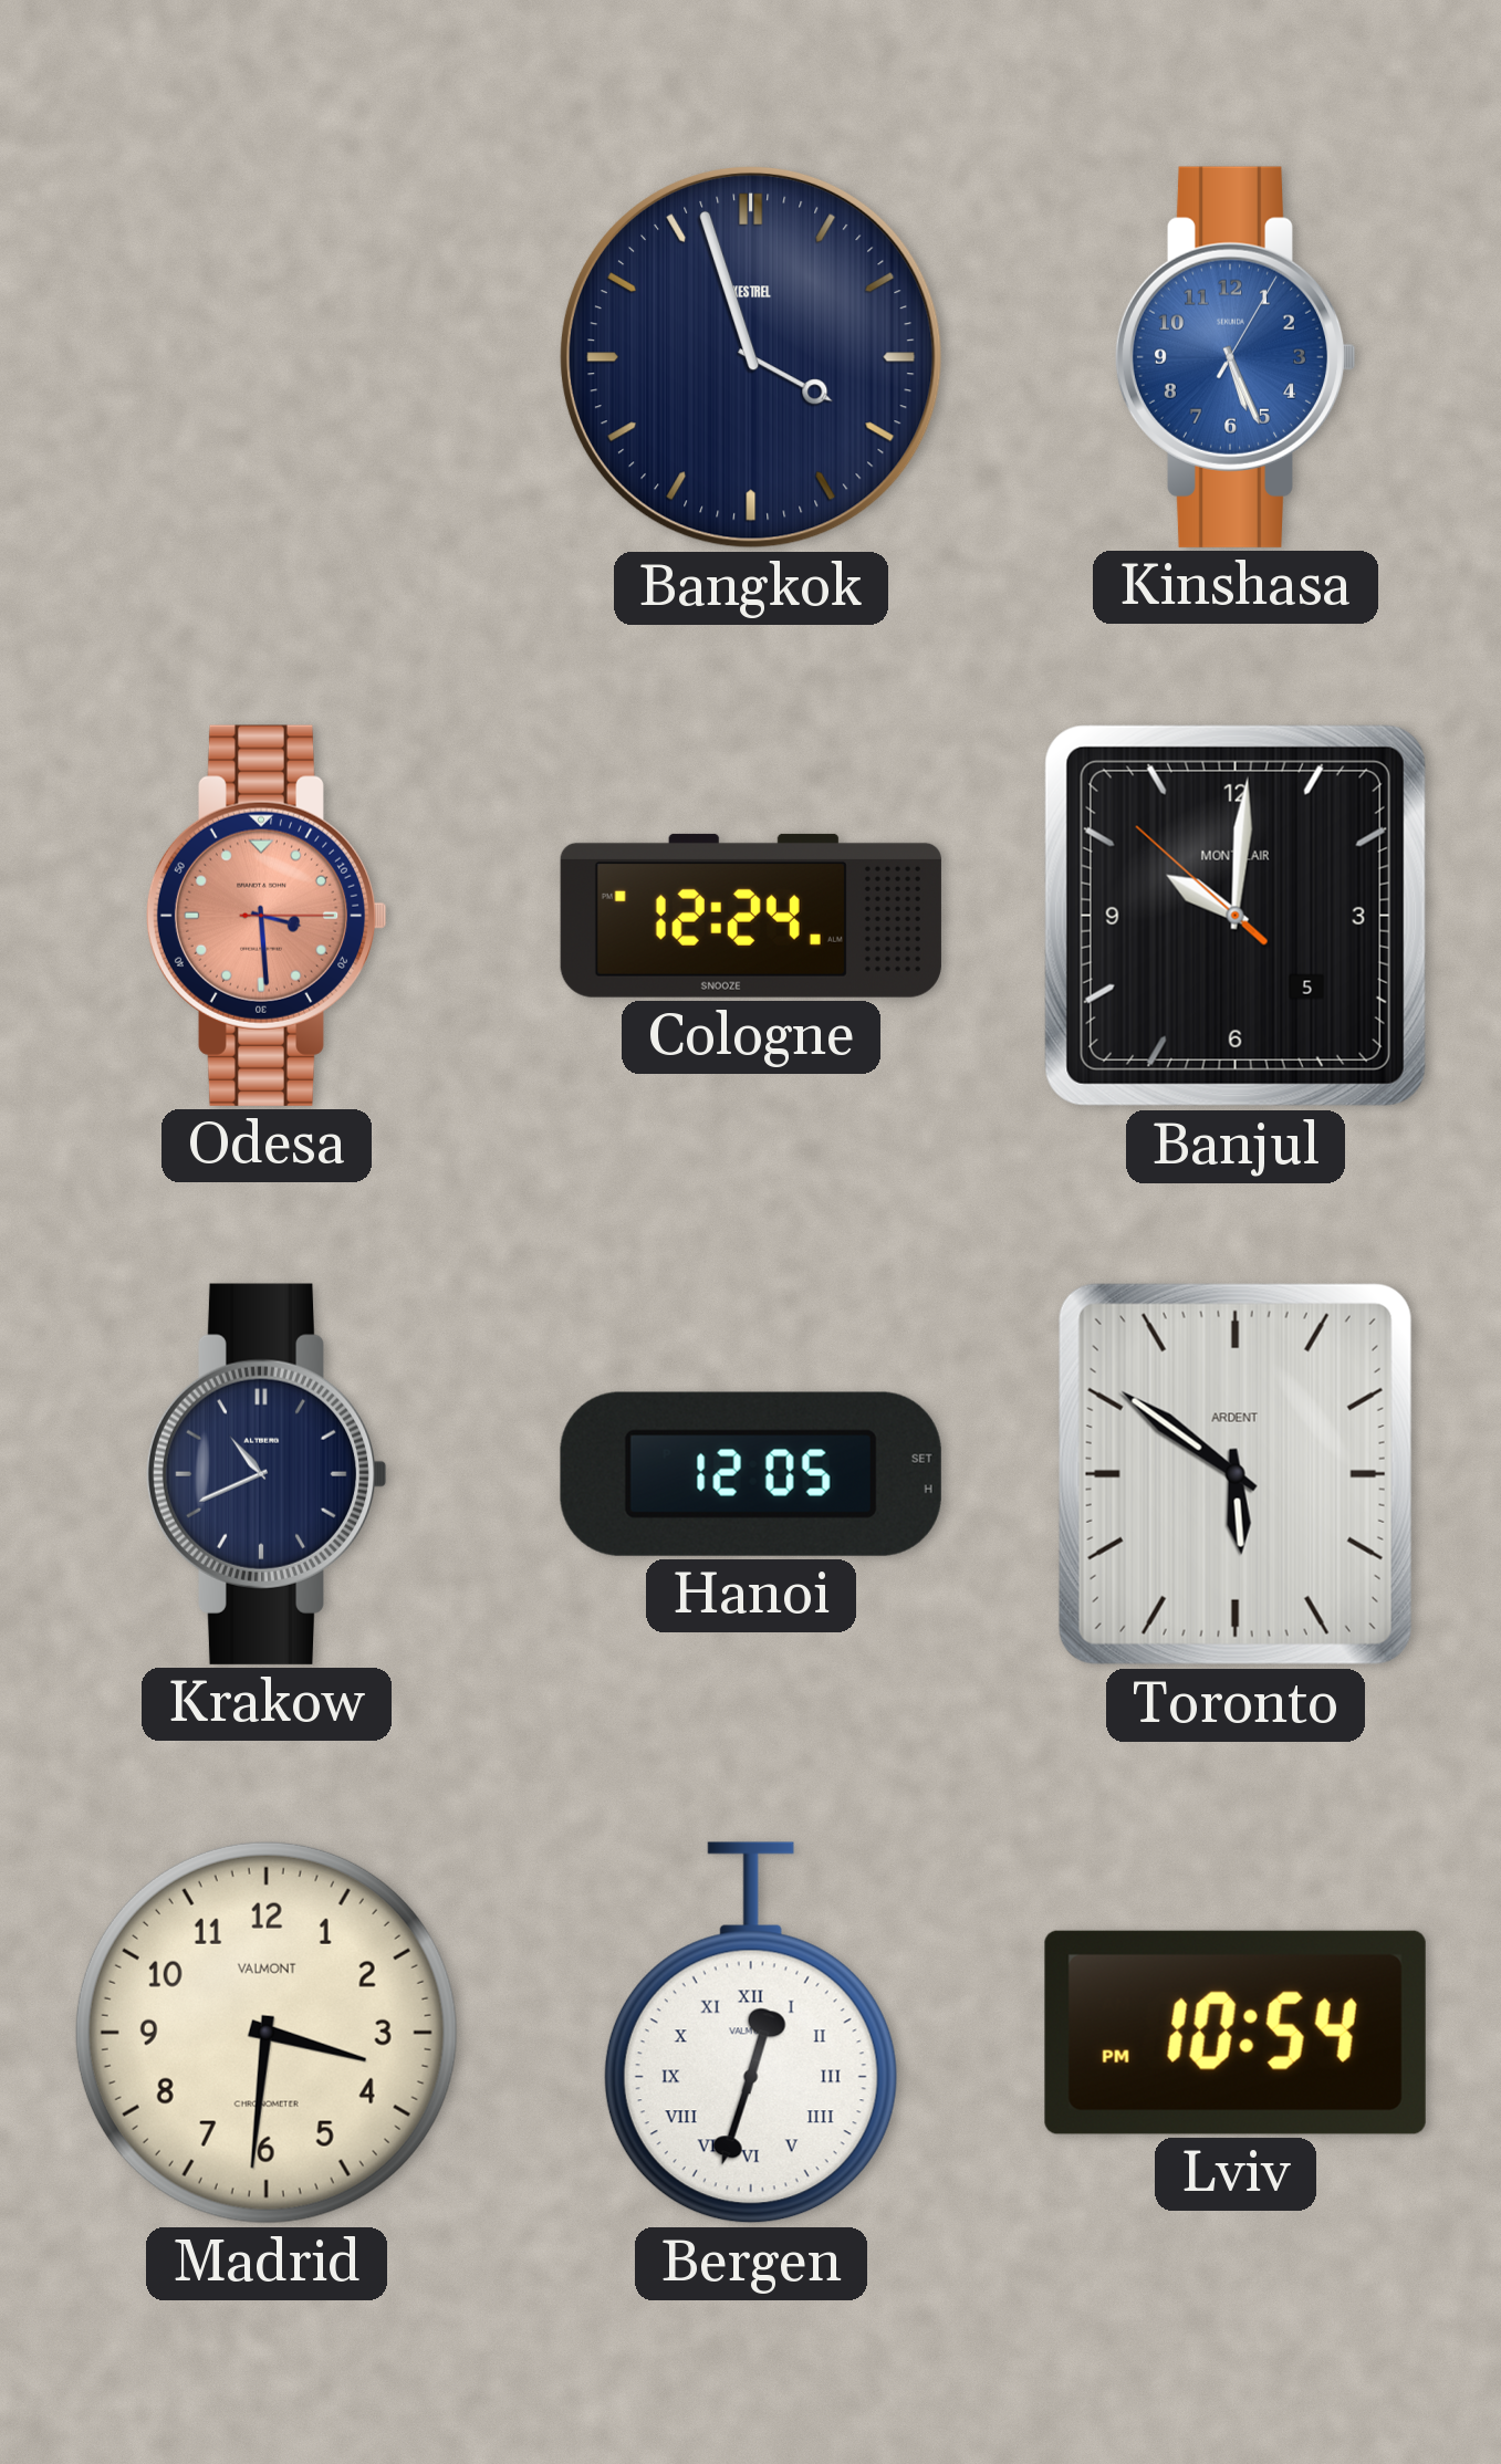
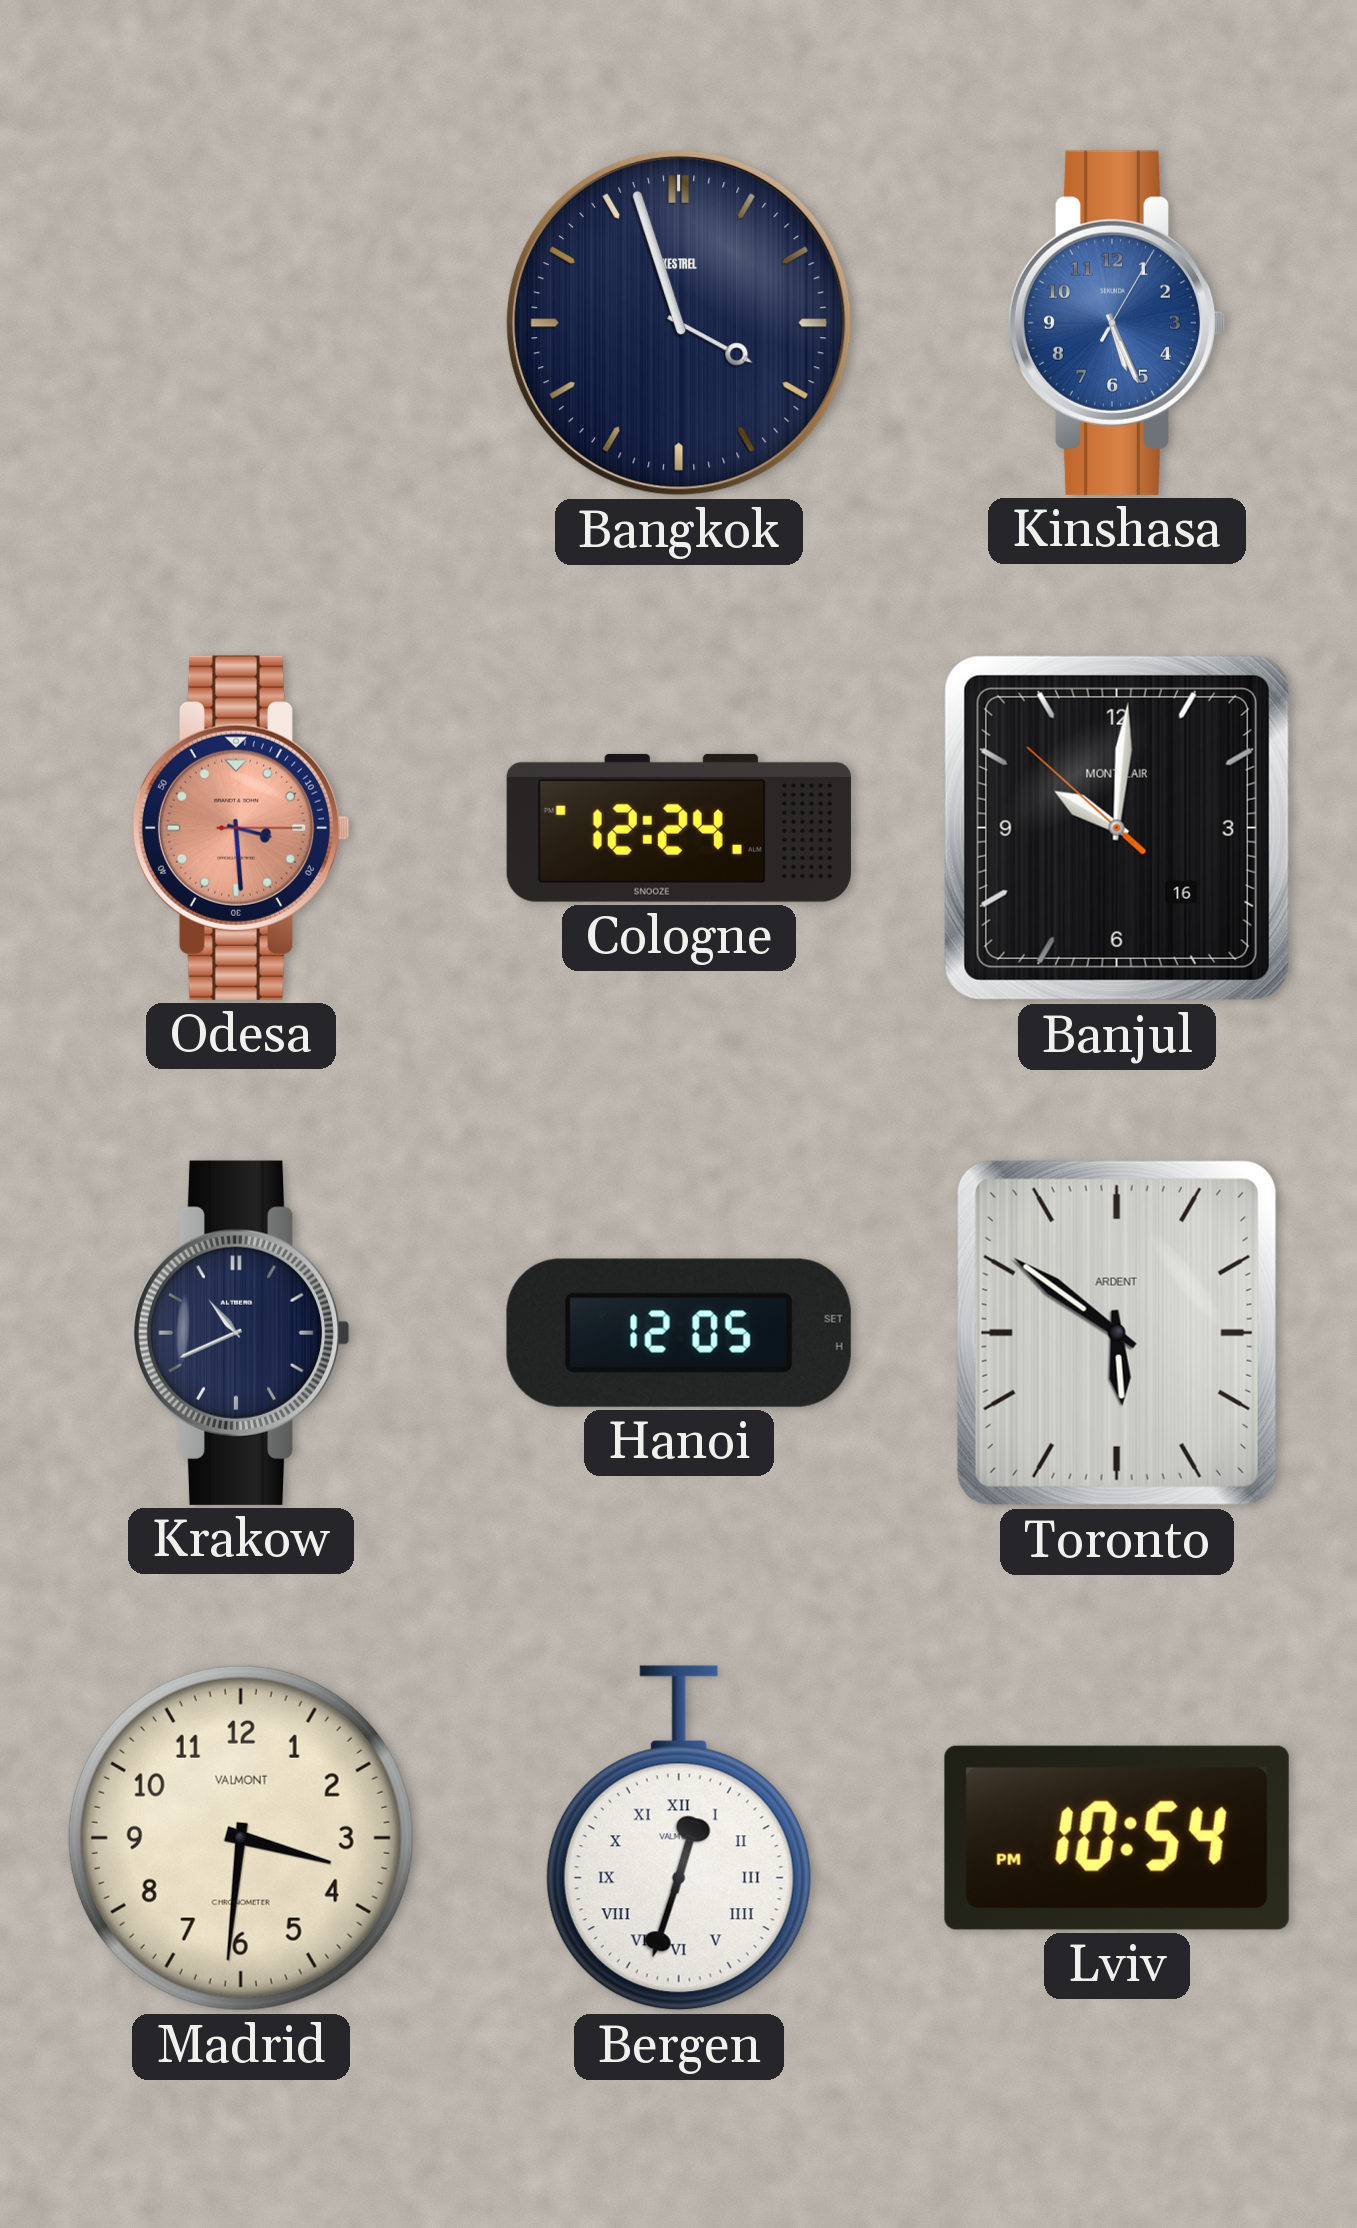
Banjul date: 5 -> 16 (1117, 828)
